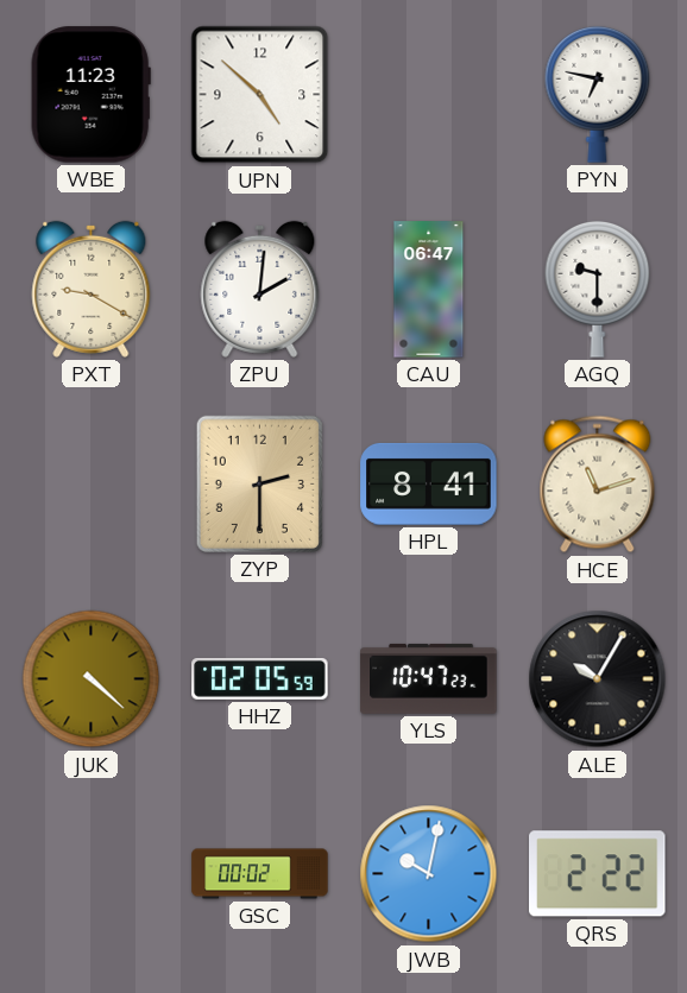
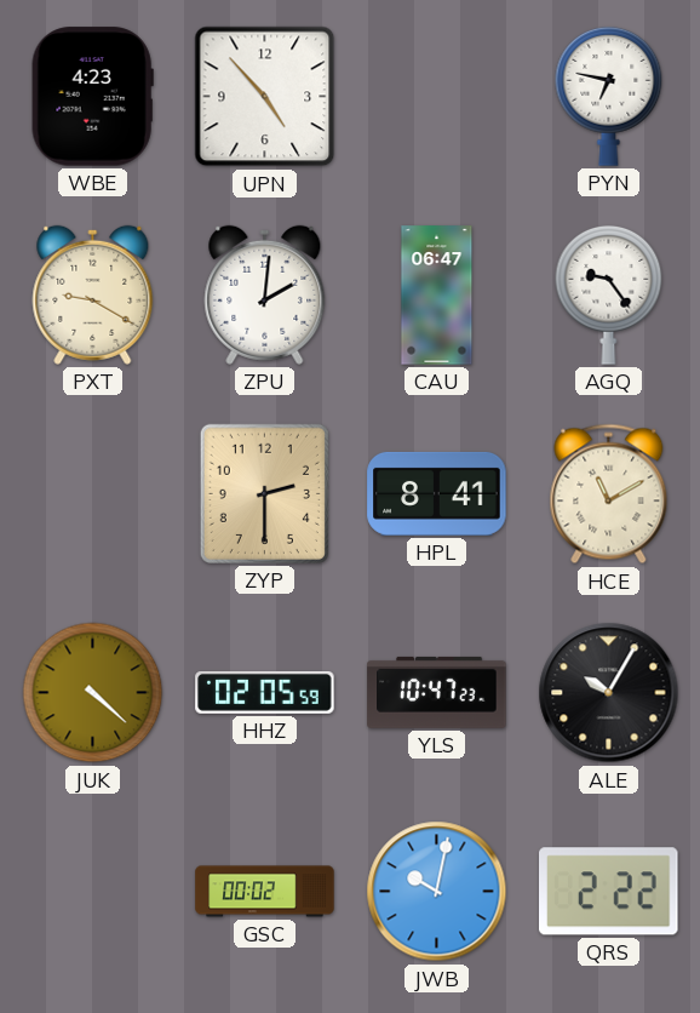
WBE: 11:23 -> 4:23 (92, 97)
UPN: 4:52 -> 4:53 (265, 97)
AGQ: 9:30 -> 9:24 (609, 294)
HCE: 11:12 -> 11:10 (609, 494)
